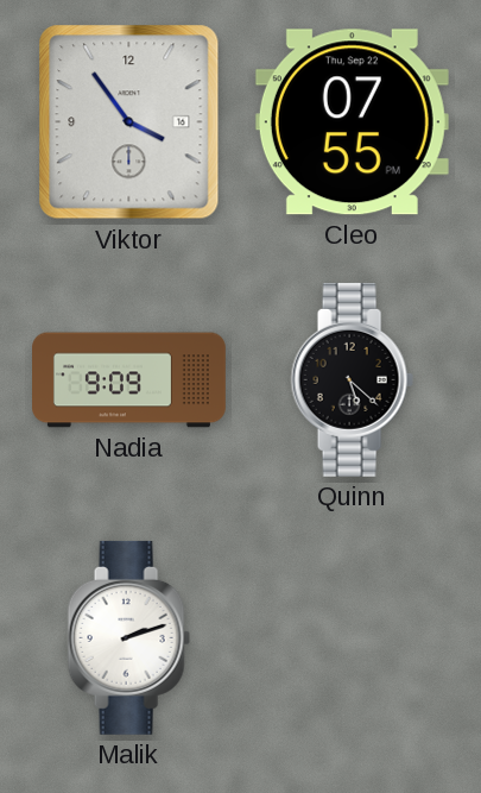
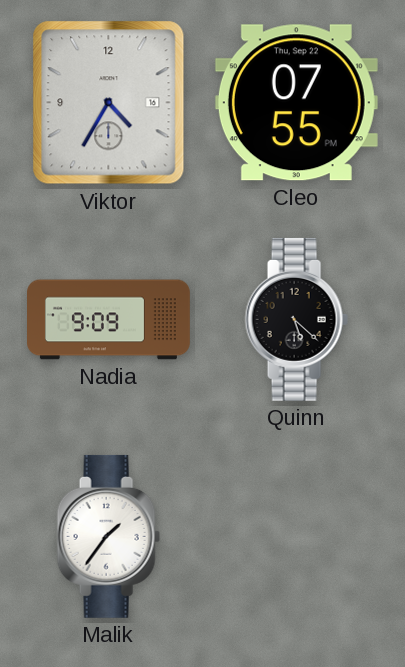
Viktor: 3:54 -> 4:35 (109, 103)
Malik: 2:12 -> 1:36 (108, 536)
